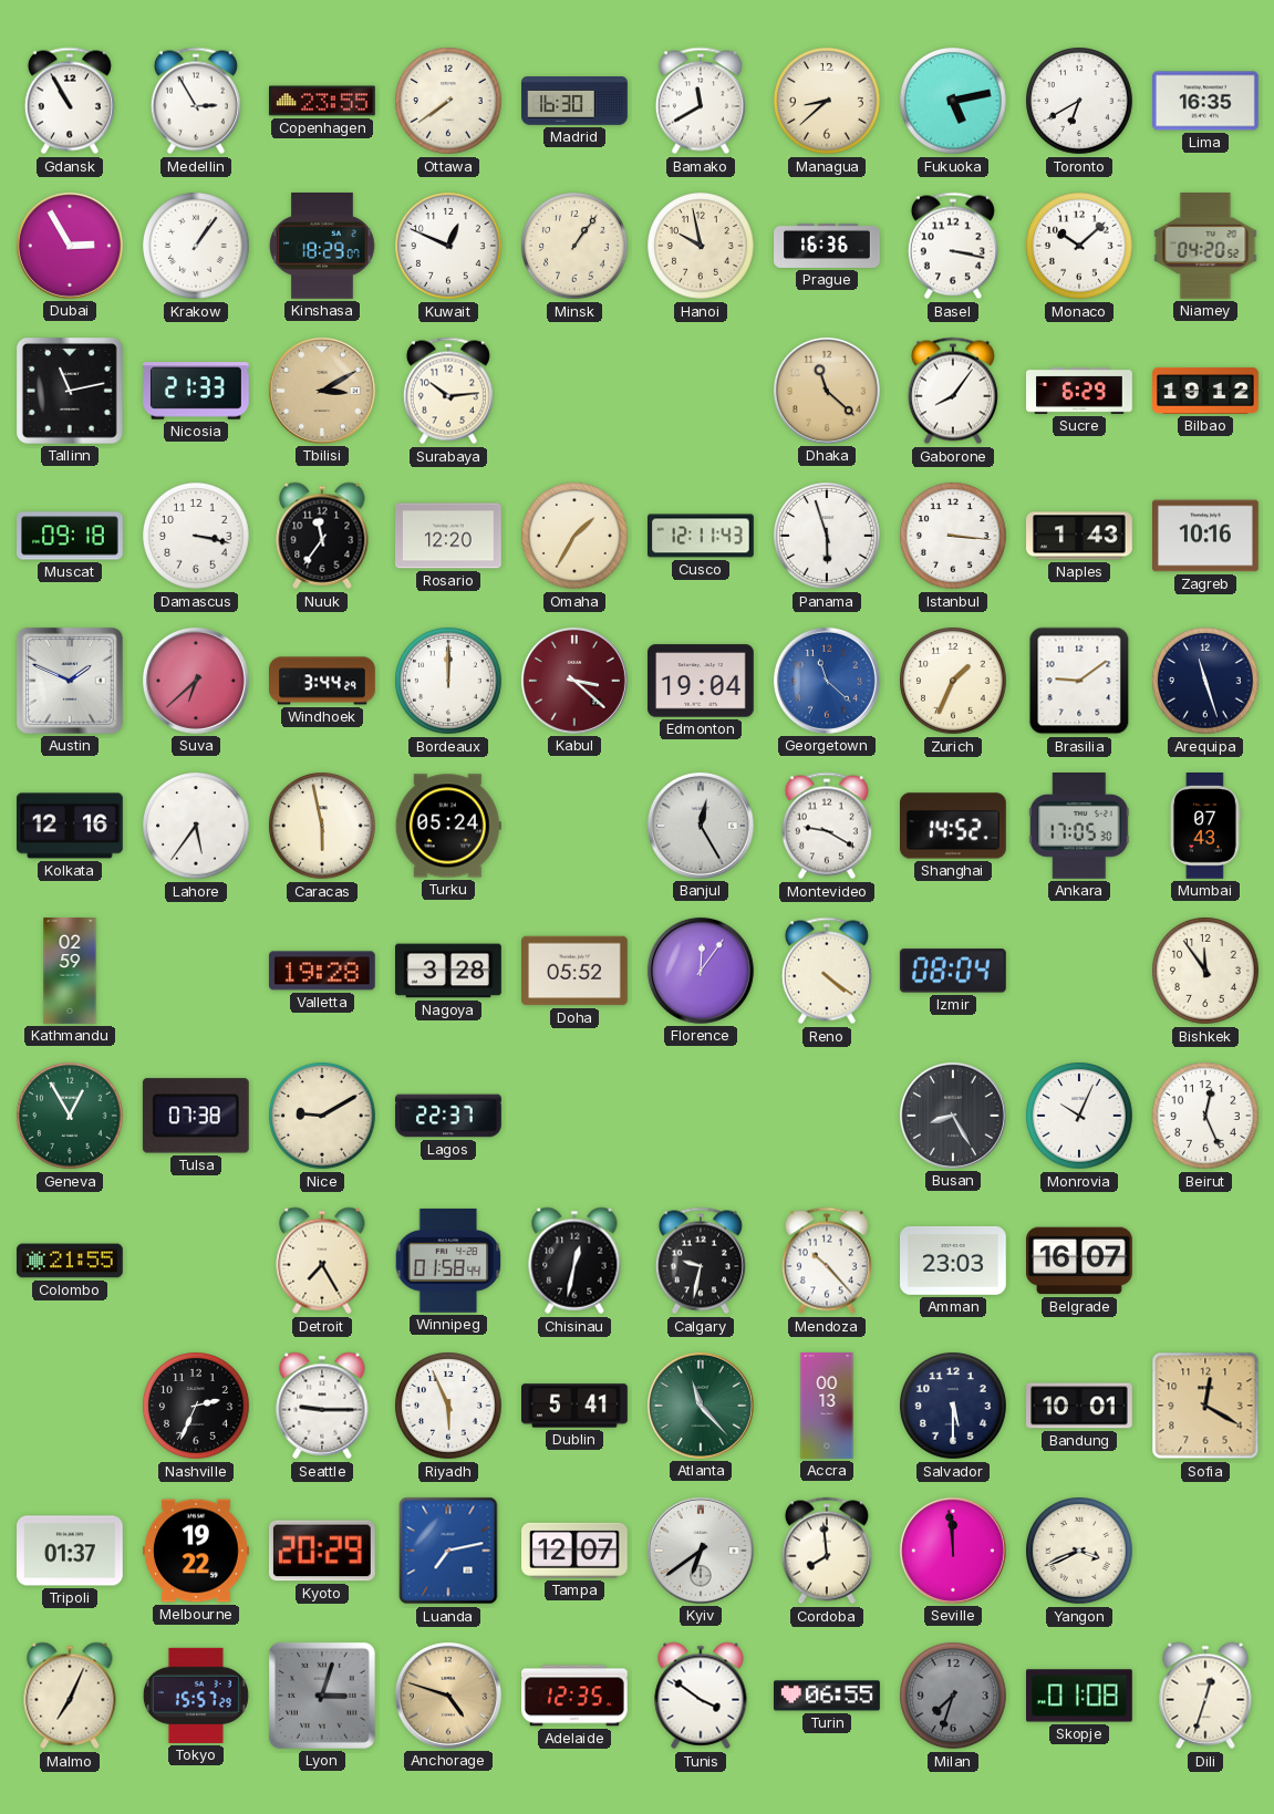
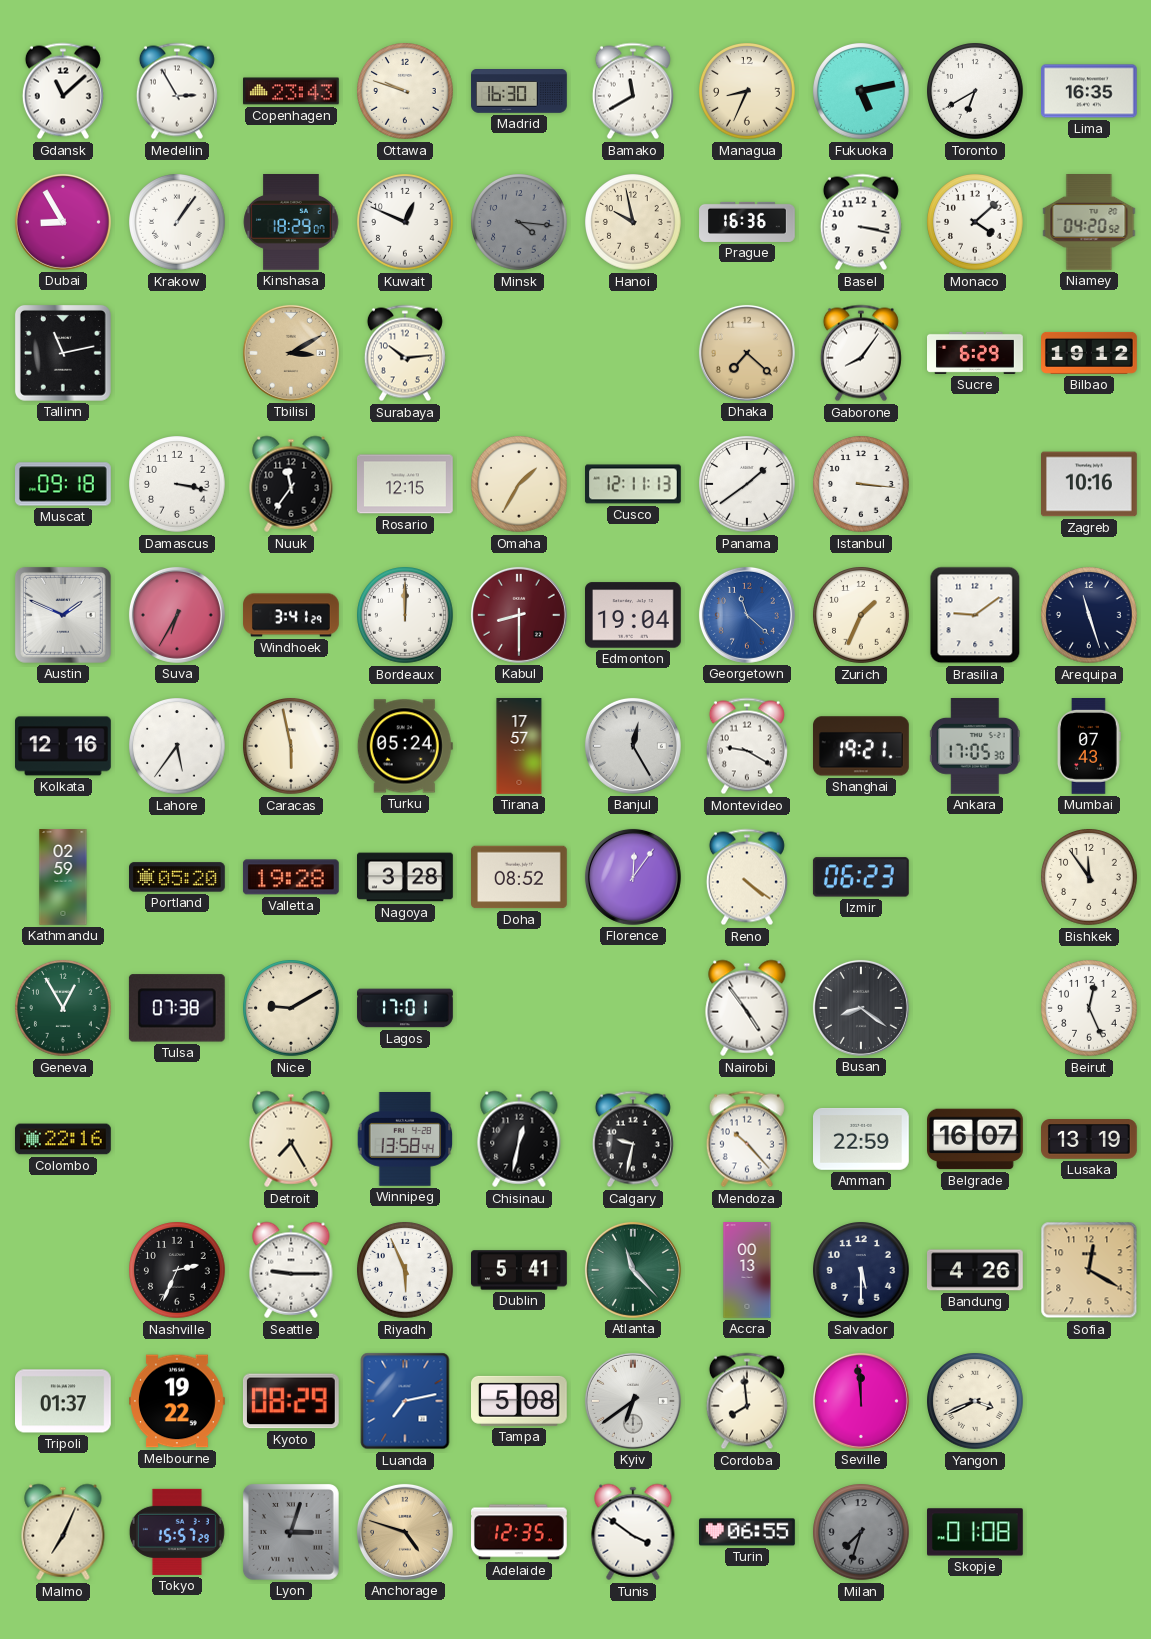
Gdansk: 10:55 -> 11:08 (63, 91)
Copenhagen: 23:55 -> 23:43 (292, 91)
Ottawa: 7:39 -> 9:48 (405, 91)
Managua: 8:38 -> 8:34 (747, 91)
Dubai: 2:55 -> 8:55 (63, 222)
Minsk: 1:06 -> 4:16 (519, 222)
Minsk dial: cream -> grey (519, 222)
Monaco: 10:08 -> 4:08 (975, 222)
Nicosia: 21:33 -> none (197, 391)
Dhaka: 11:22 -> 7:22 (747, 353)
Rosario: 12:20 -> 12:15 (406, 484)
Cusco: 12:11:43 -> 12:11:13 (634, 484)
Panama: 5:57 -> 1:39 (747, 484)
Naples: 1:43 -> none (1080, 536)
Suva: 6:38 -> 6:35 (177, 615)
Windhoek: 3:44 -> 3:41 (291, 615)
Kabul: 3:22 -> 8:30 (519, 615)
Tirana: none -> 17:57 (519, 746)
Shanghai: 14:52 -> 19:21 (862, 746)
Portland: none -> 05:20 (178, 877)
Doha: 05:52 -> 08:52 (520, 877)
Izmir: 08:04 -> 06:23 (861, 877)
Lagos: 22:37 -> 17:01 (405, 1008)
Nairobi: none -> 4:54 (747, 1008)
Busan: 8:25 -> 8:21 (861, 1008)
Monrovia: 10:04 -> none (1079, 1116)
Colombo: 21:55 -> 22:16 (64, 1139)
Winnipeg: 01:58 -> 13:58 (405, 1140)
Amman: 23:03 -> 22:59 (862, 1139)
Lusaka: none -> 13:19 (1090, 1139)
Bandung: 10:01 -> 4:26 (976, 1270)
Kyoto: 20:29 -> 08:29 (291, 1401)
Tampa: 12:07 -> 5:08 (520, 1401)
Dili: 12:33 -> none (1205, 1696)
